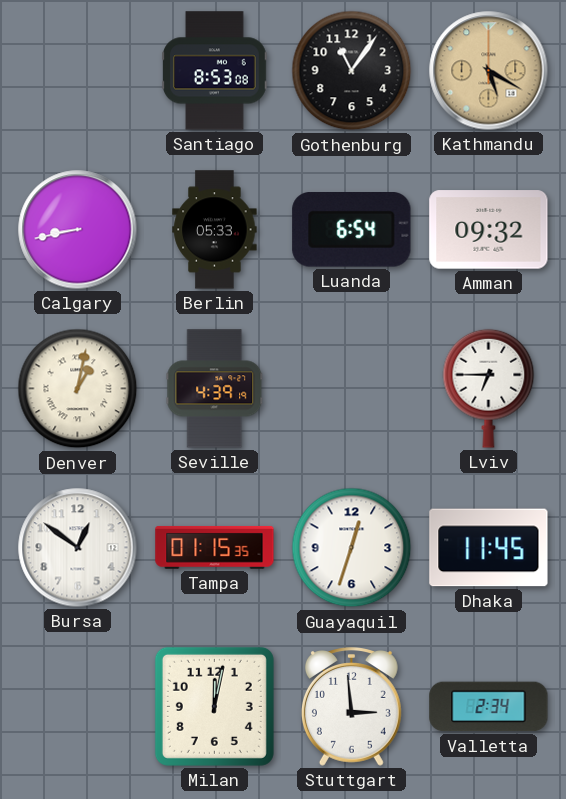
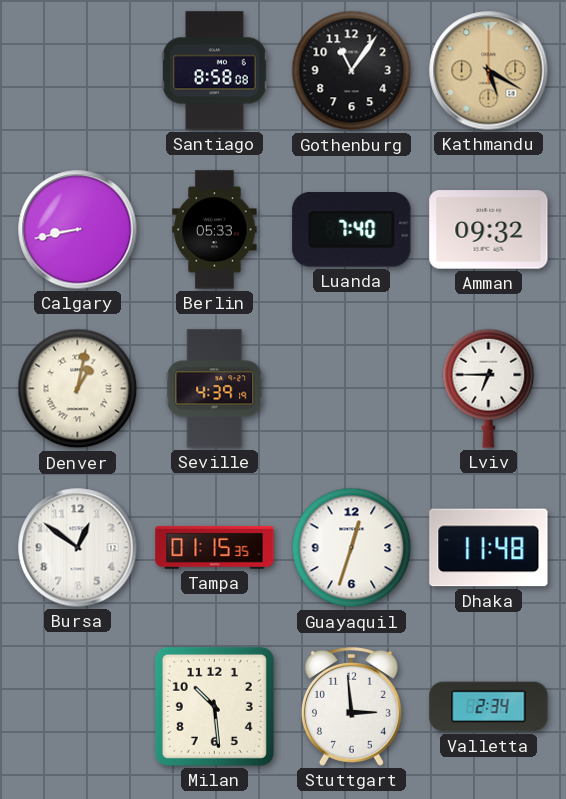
Santiago: 8:53 -> 8:58 (215, 71)
Luanda: 6:54 -> 7:40 (352, 230)
Dhaka: 11:45 -> 11:48 (489, 548)
Milan: 12:02 -> 10:29 (214, 706)
